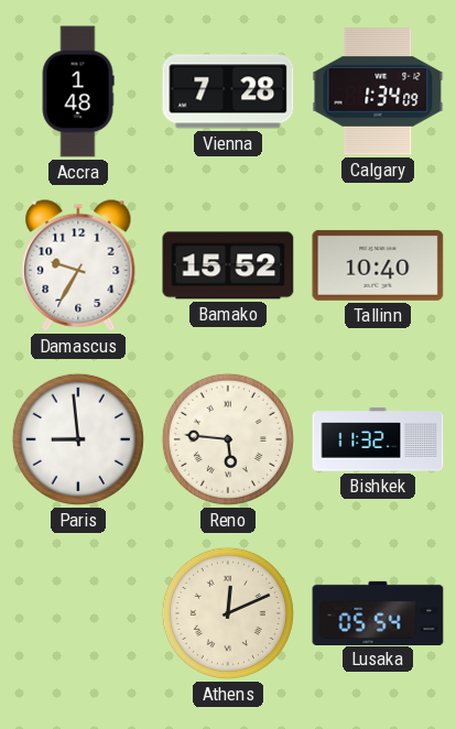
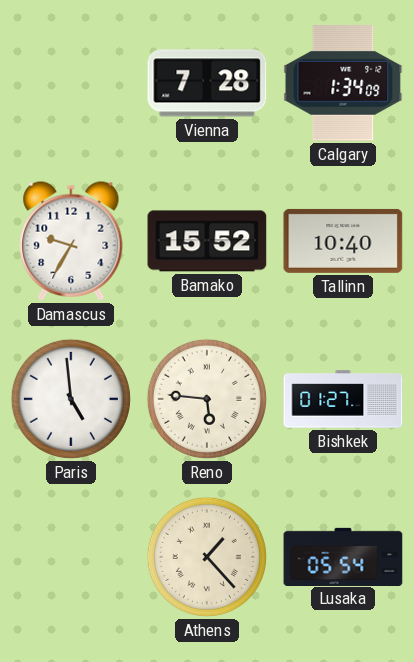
Accra: 1:48 -> none (78, 91)
Paris: 8:59 -> 4:59 (71, 399)
Bishkek: 11:32 -> 01:27 (343, 399)
Athens: 12:11 -> 1:23 (207, 557)
